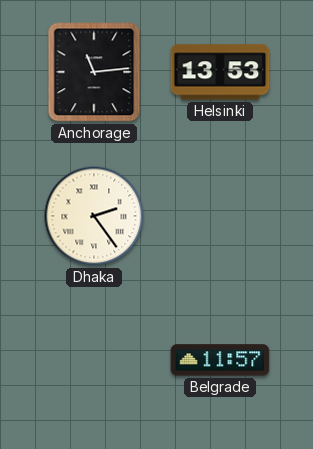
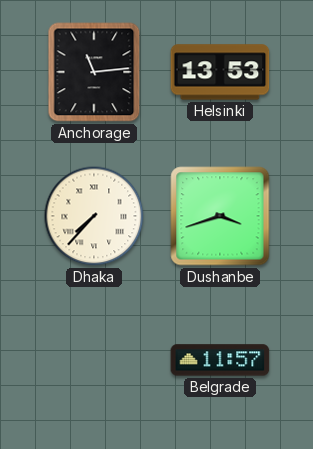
Dhaka: 2:24 -> 7:37 (94, 216)
Dushanbe: none -> 3:42 (220, 216)
